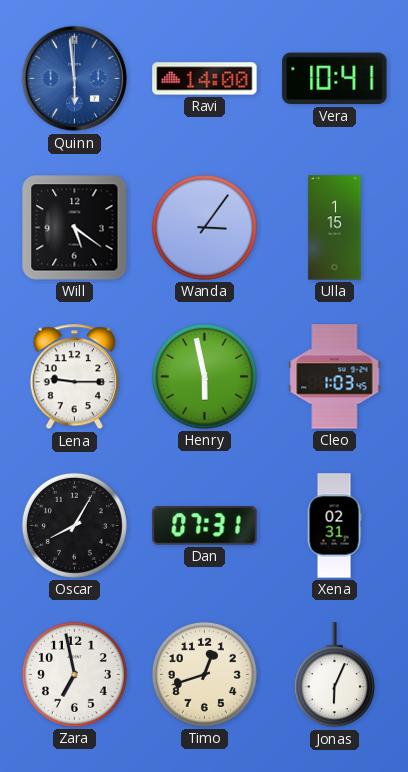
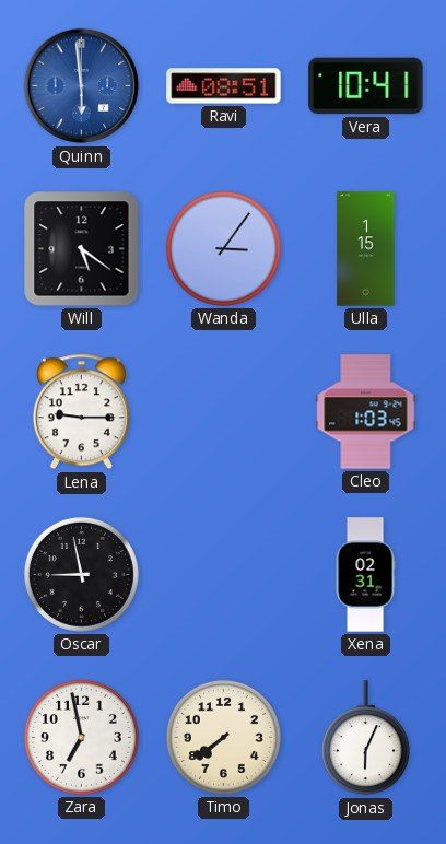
Ravi: 14:00 -> 08:51 (224, 86)
Henry: 5:58 -> none (204, 376)
Oscar: 8:05 -> 8:58 (81, 574)
Dan: 07:31 -> none (205, 526)
Timo: 12:42 -> 7:39 (223, 737)
